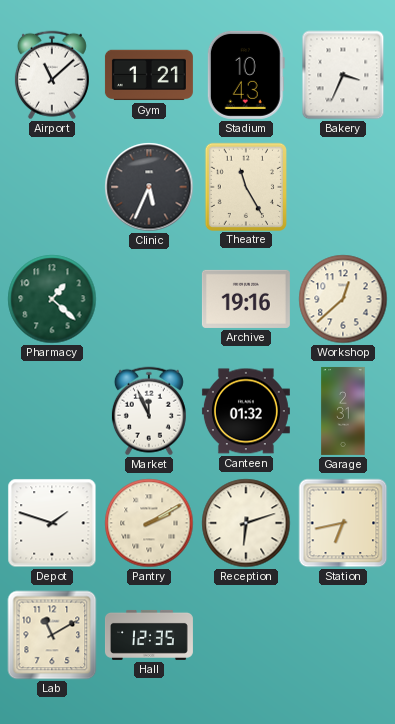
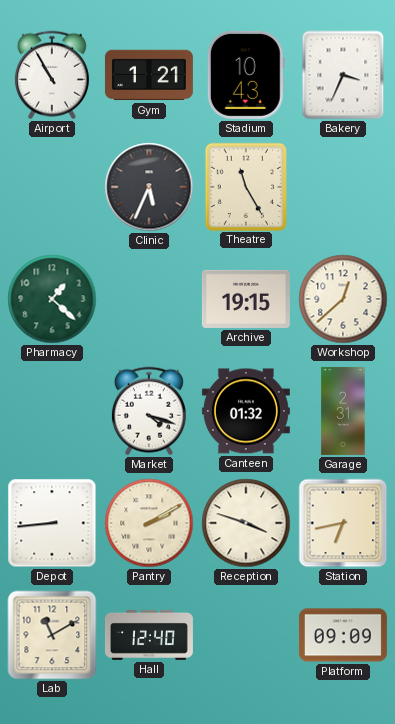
Airport: 11:08 -> 10:55 (52, 75)
Archive: 19:16 -> 19:15 (246, 299)
Market: 11:56 -> 4:18 (149, 411)
Depot: 1:48 -> 8:44 (52, 523)
Reception: 6:12 -> 3:48 (246, 523)
Hall: 12:35 -> 12:40 (149, 635)
Platform: none -> 09:09 (343, 635)
